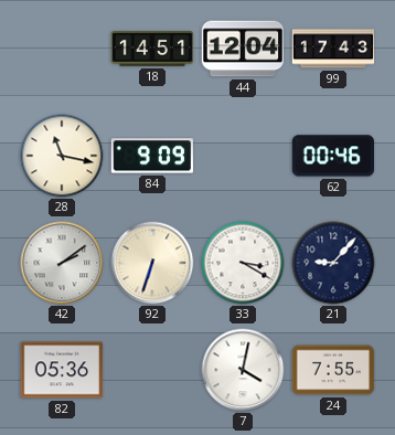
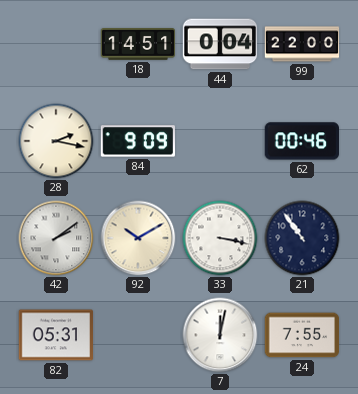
44: 12:04 -> 0:04 (220, 44)
99: 17:43 -> 22:00 (302, 44)
28: 11:17 -> 2:17 (56, 141)
92: 6:33 -> 10:10 (138, 238)
33: 3:20 -> 3:17 (220, 238)
21: 9:07 -> 10:54 (302, 238)
82: 05:36 -> 05:31 (56, 335)
7: 4:02 -> 12:02 (220, 335)
